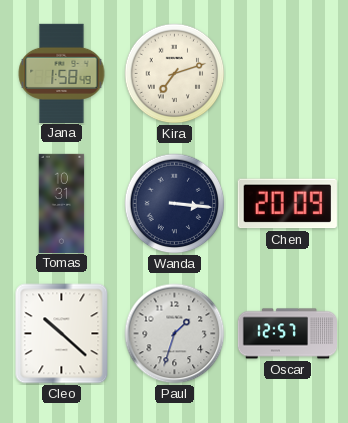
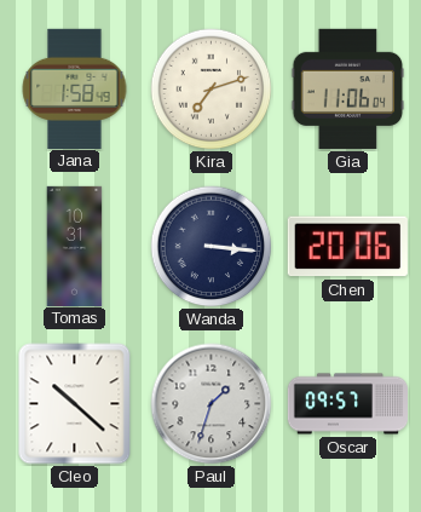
Gia: none -> 11:06 (348, 88)
Chen: 20:09 -> 20:06 (347, 247)
Oscar: 12:57 -> 09:57 (348, 404)
